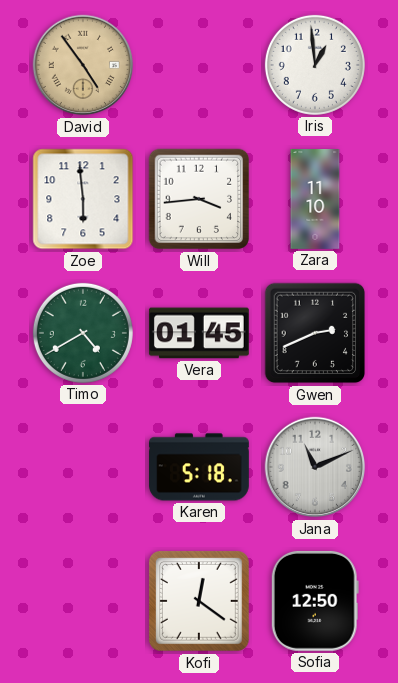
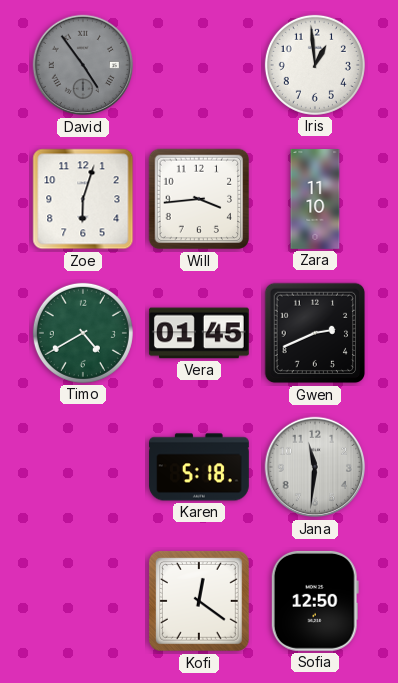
David dial: champagne -> grey (83, 65)
Zoe: 5:59 -> 6:03 (83, 199)
Jana: 11:11 -> 11:31 (315, 467)
